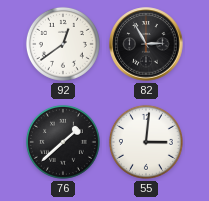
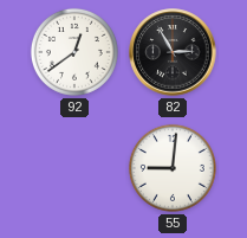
76: 1:38 -> none (63, 142)
55: 3:01 -> 9:01 (173, 168)
